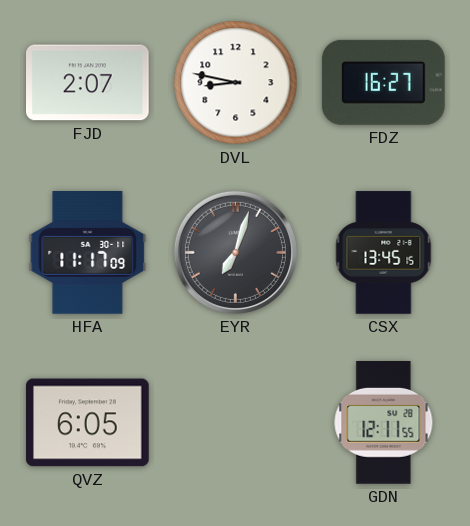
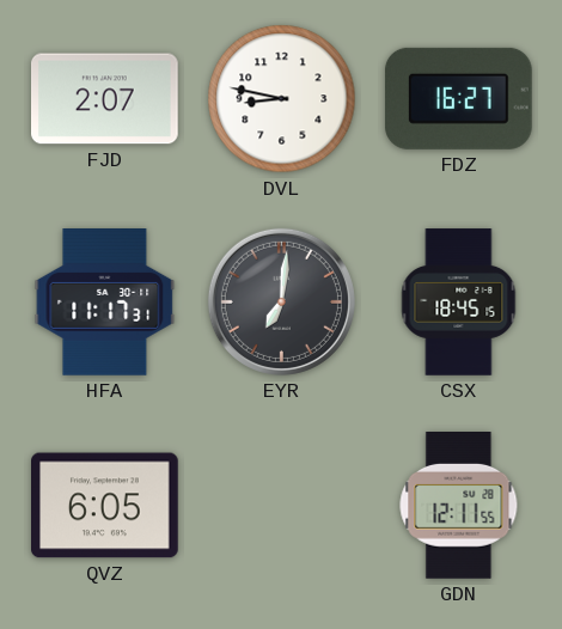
HFA: 11:17:09 -> 11:17:31 (105, 303)
EYR: 7:03 -> 7:01 (281, 301)
CSX: 13:45 -> 18:45 (459, 303)
